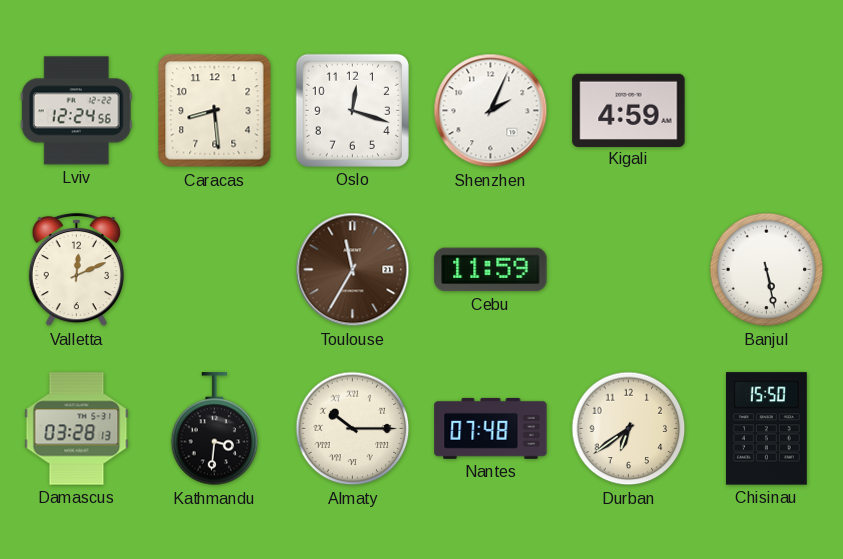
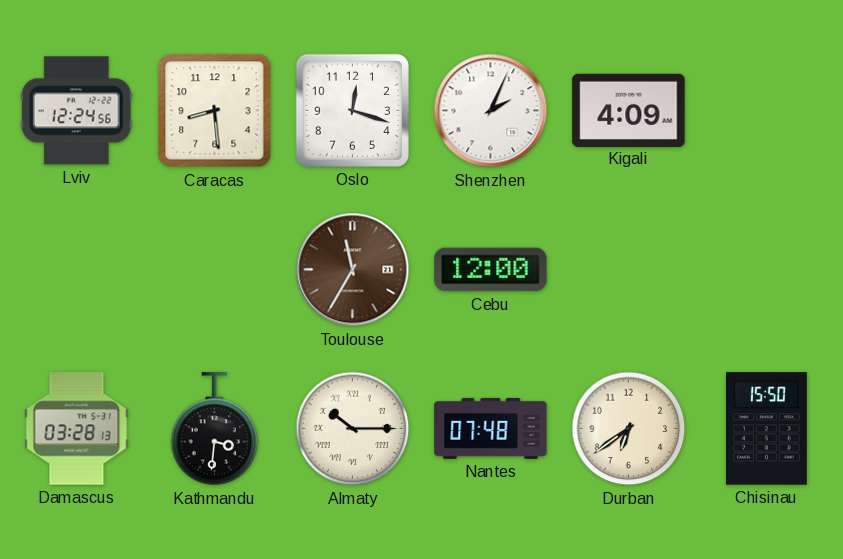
Kigali: 4:59 -> 4:09 (629, 110)
Valletta: 12:11 -> none (76, 270)
Cebu: 11:59 -> 12:00 (491, 270)
Banjul: 5:28 -> none (767, 270)
